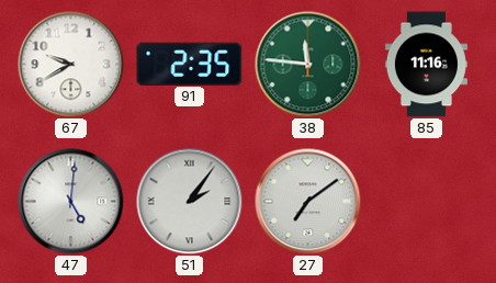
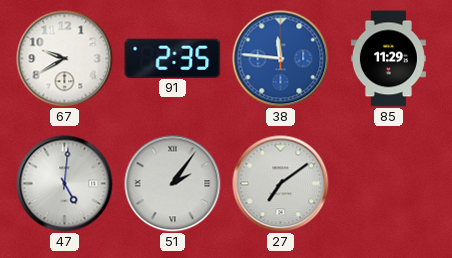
38 dial: green -> blue (281, 59)
85: 11:16 -> 11:29 (388, 59)
